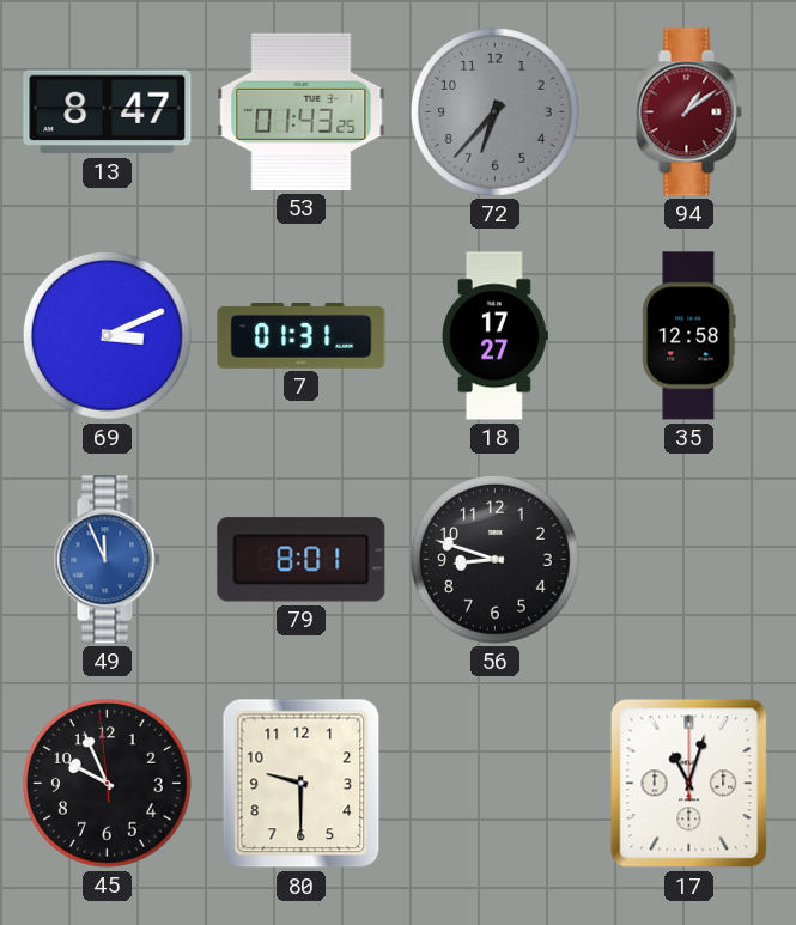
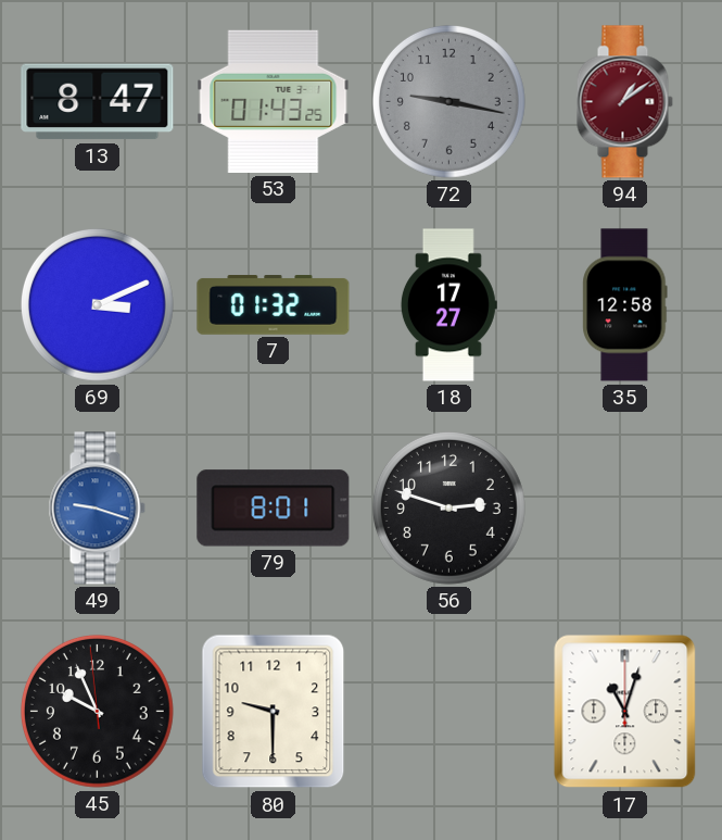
72: 6:37 -> 9:17 (448, 101)
7: 01:31 -> 01:32 (274, 305)
49: 11:56 -> 9:18 (97, 509)
56: 8:48 -> 2:48 (448, 507)
